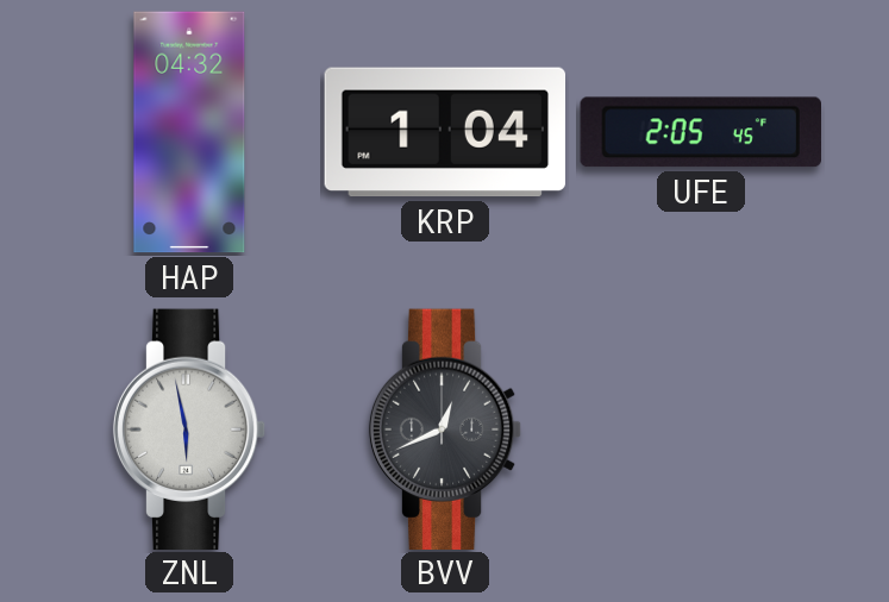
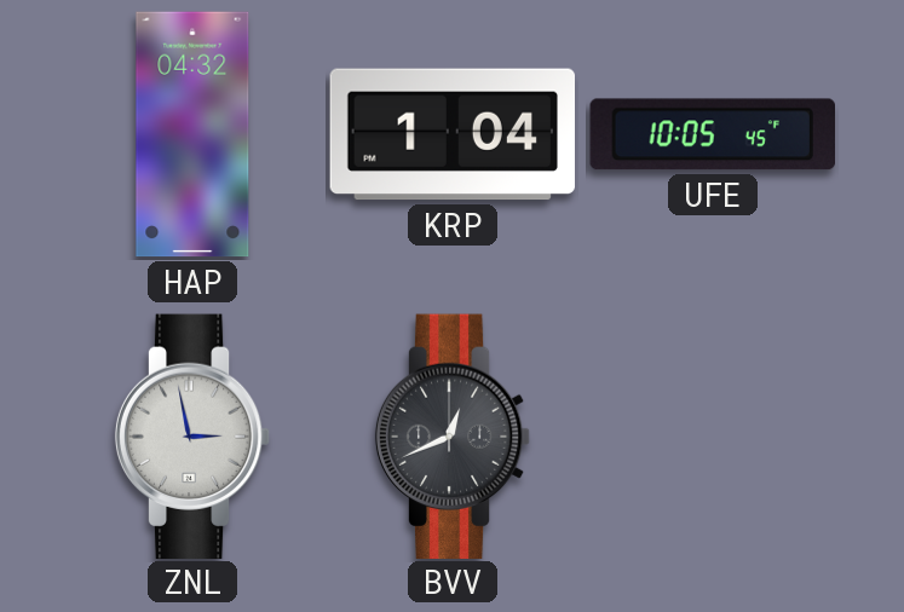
UFE: 2:05 -> 10:05 (712, 134)
ZNL: 5:58 -> 2:58 (192, 435)
